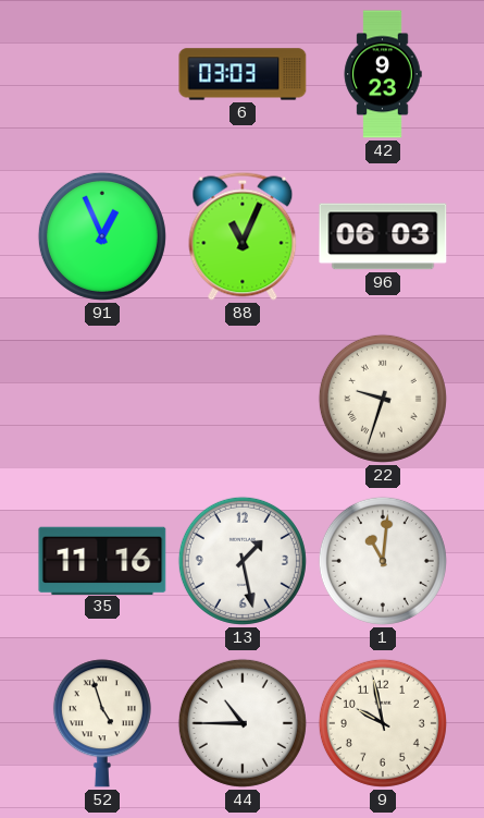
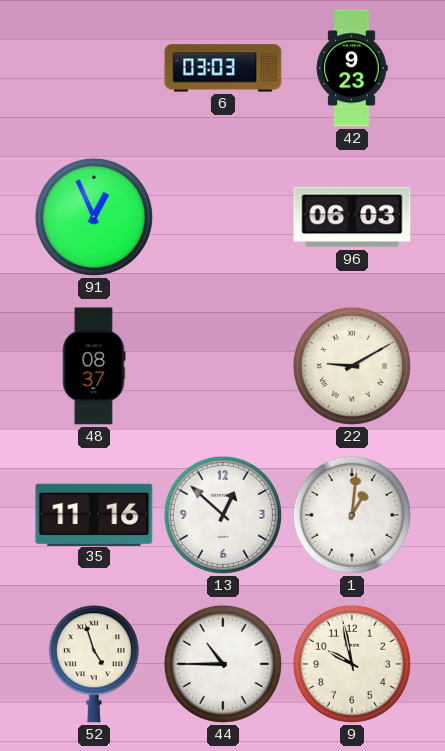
88: 11:04 -> none (243, 236)
48: none -> 08:37 (94, 366)
22: 9:33 -> 9:10 (352, 366)
13: 1:28 -> 12:52 (223, 515)
1: 11:01 -> 1:01 (352, 515)
